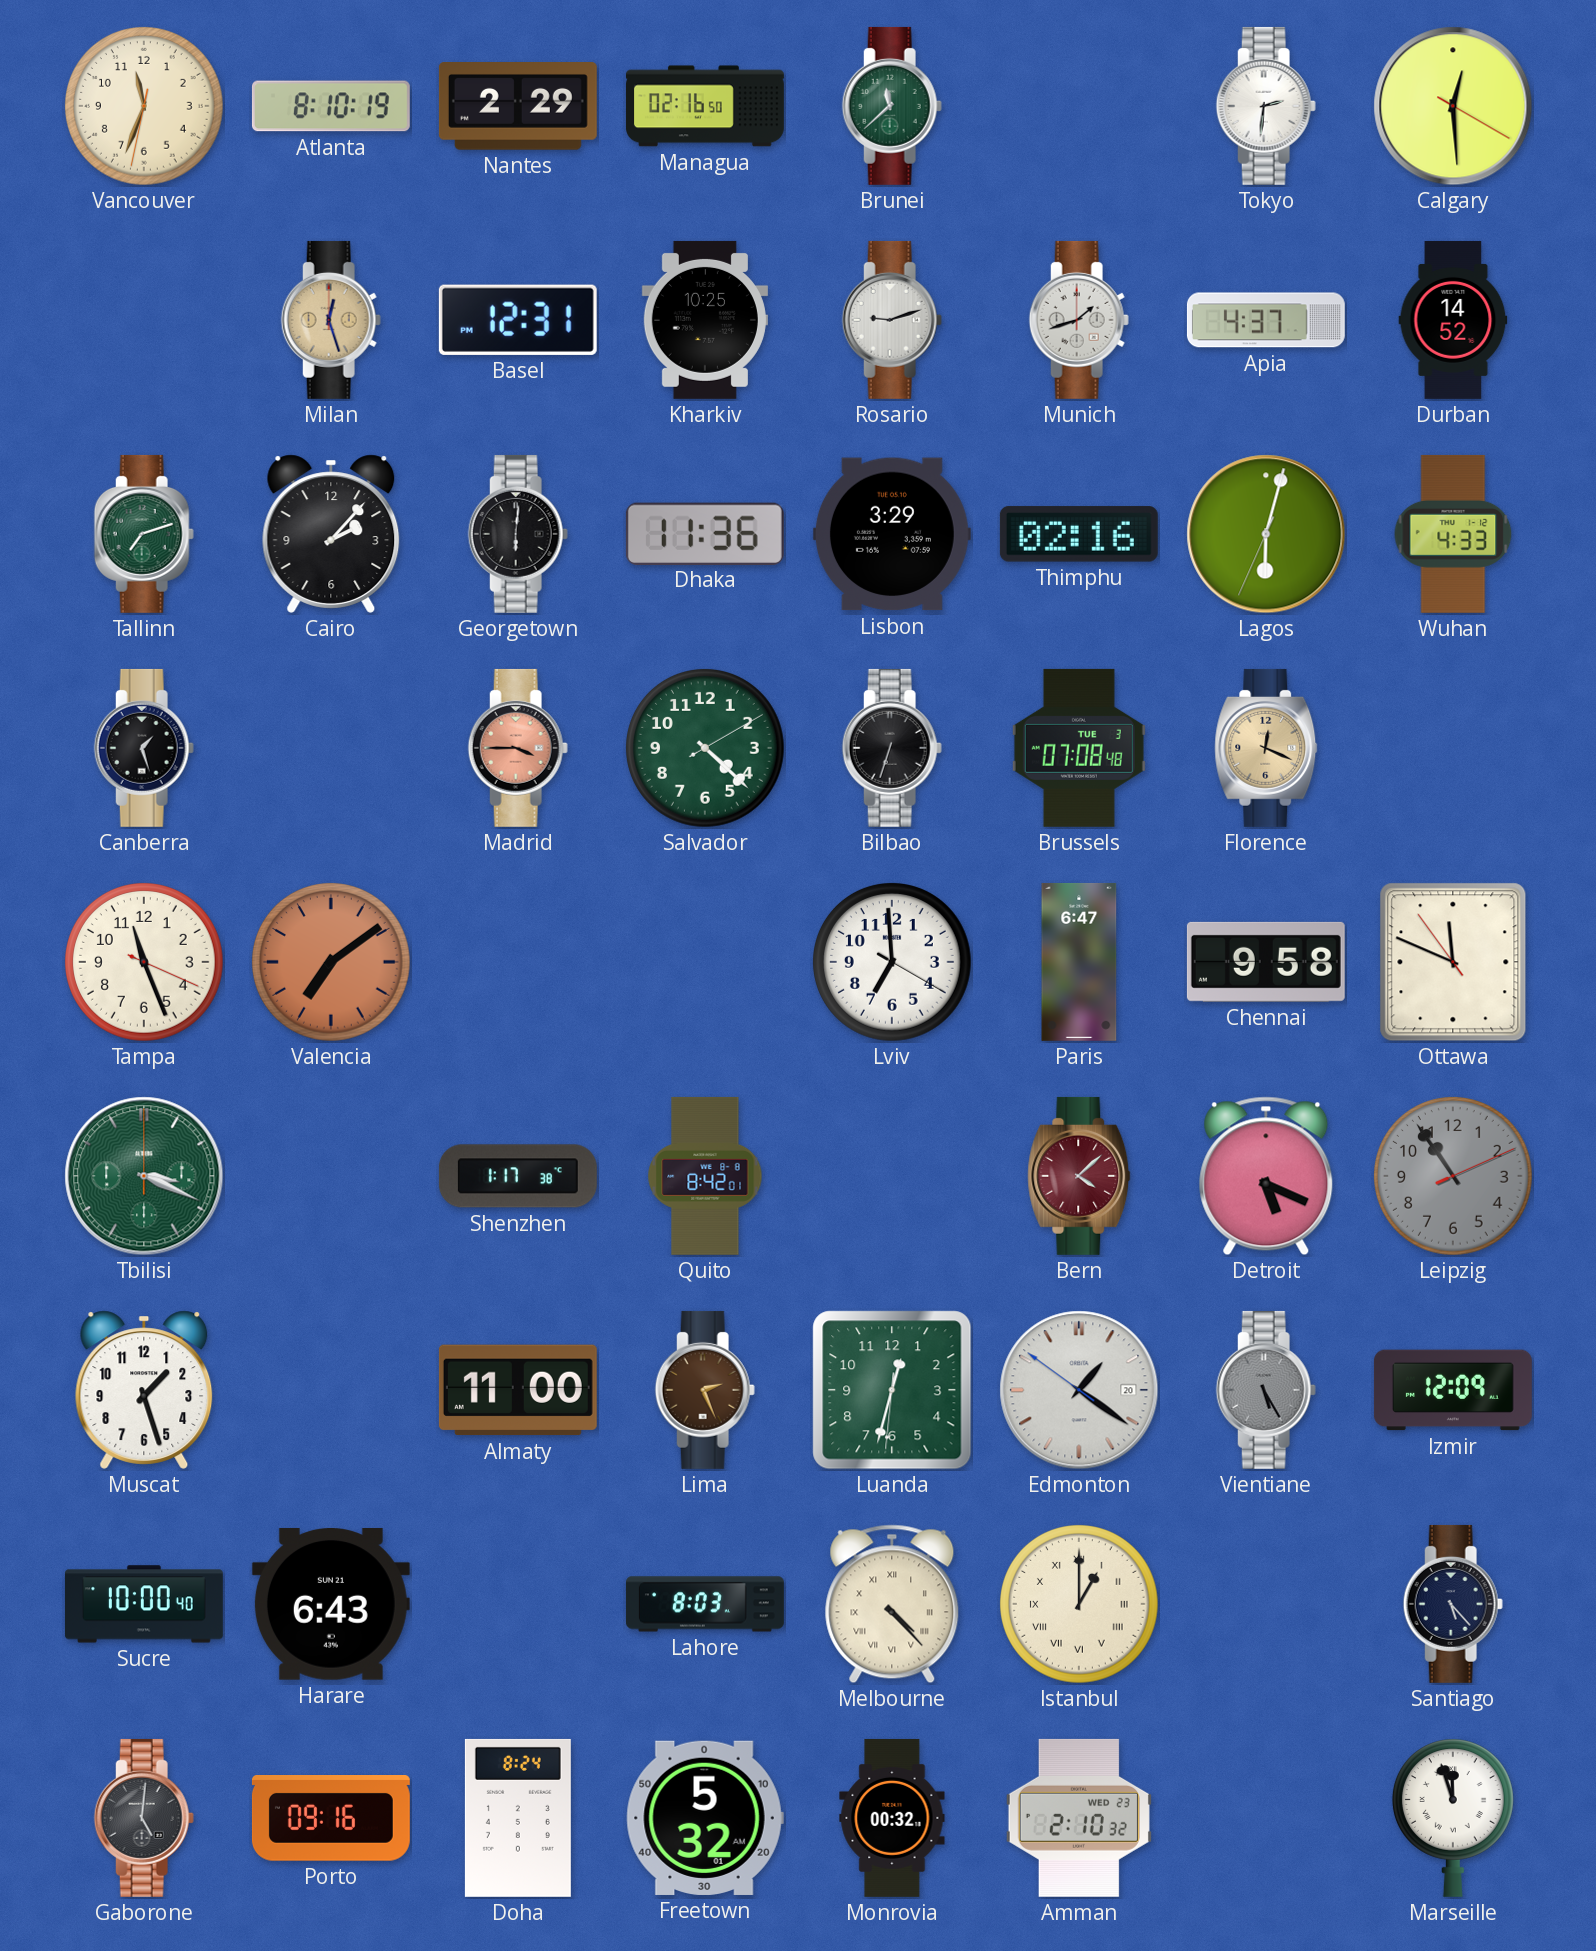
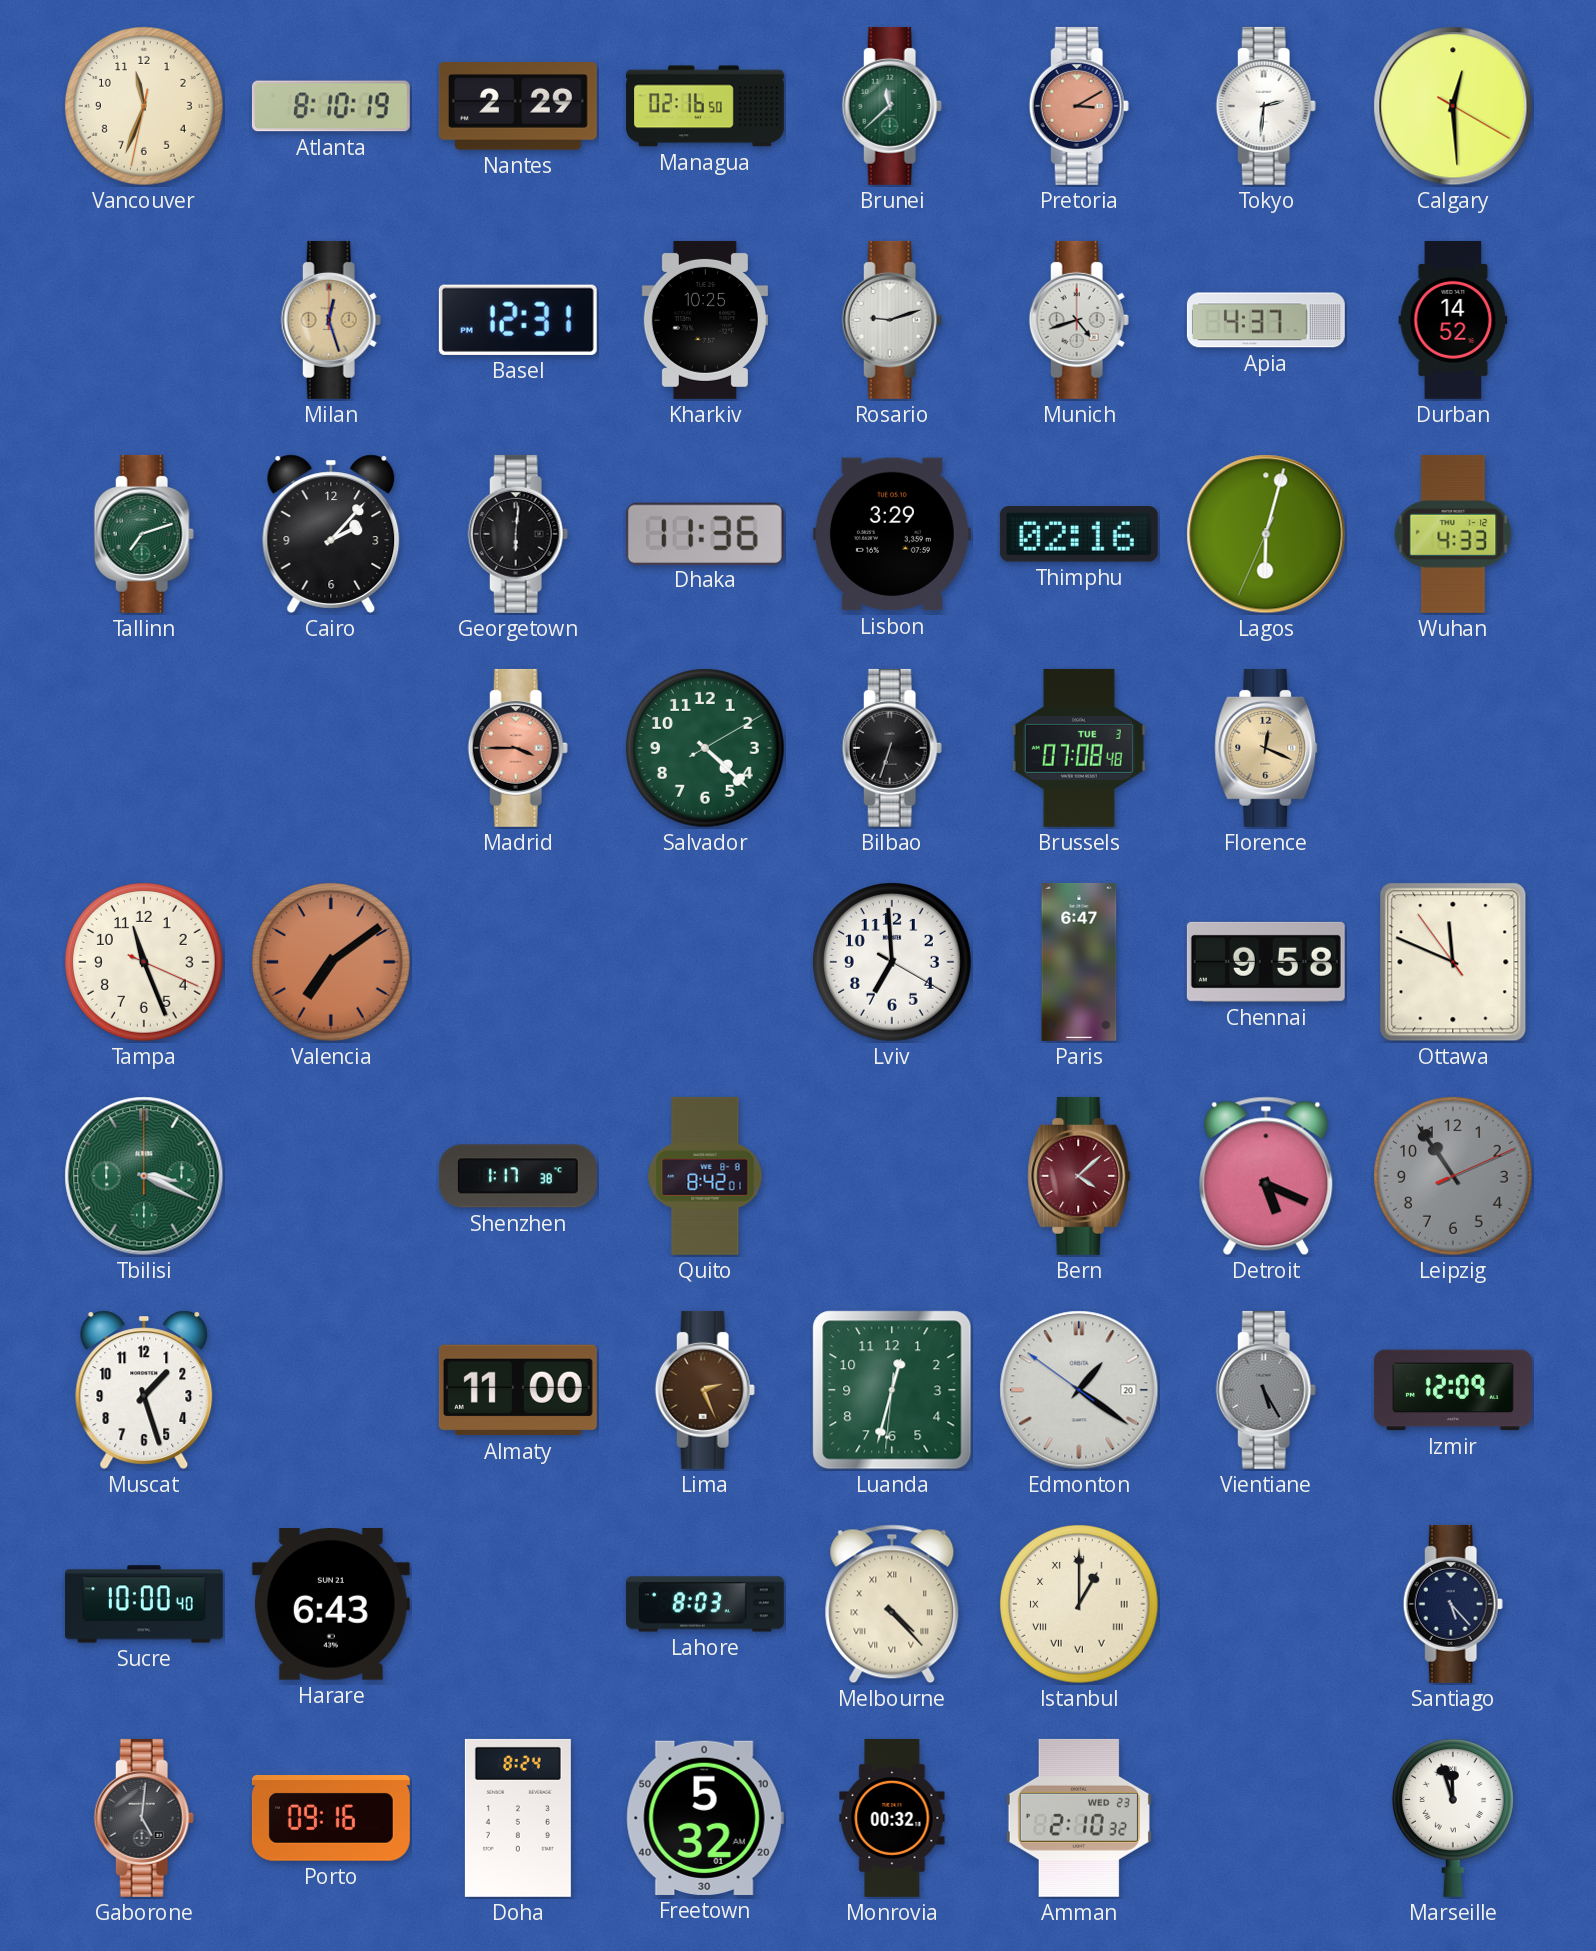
Pretoria: none -> 3:10 (1079, 106)
Munich: 1:42 -> 4:42 (1079, 320)
Canberra: 1:27 -> none (144, 748)
